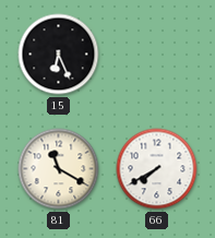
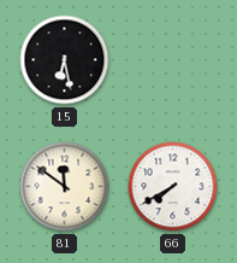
15: 6:26 -> 6:28 (65, 60)
81: 11:20 -> 11:51 (65, 187)
